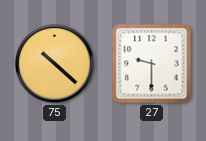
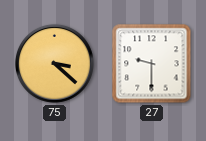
75: 10:22 -> 3:22 (54, 63)
